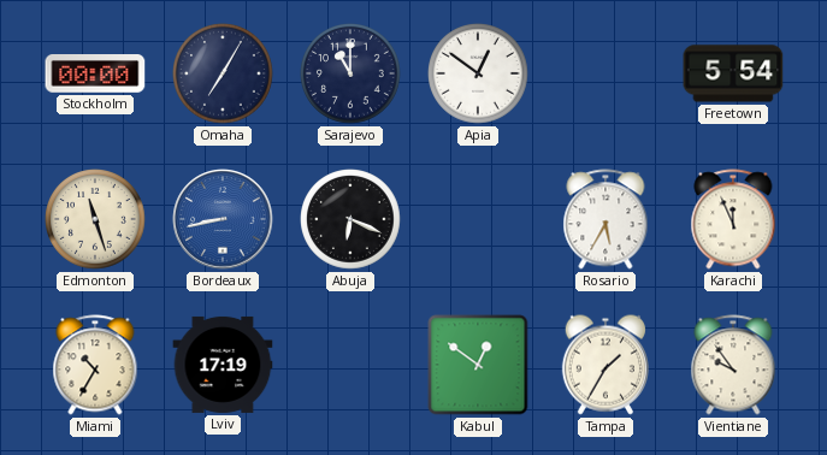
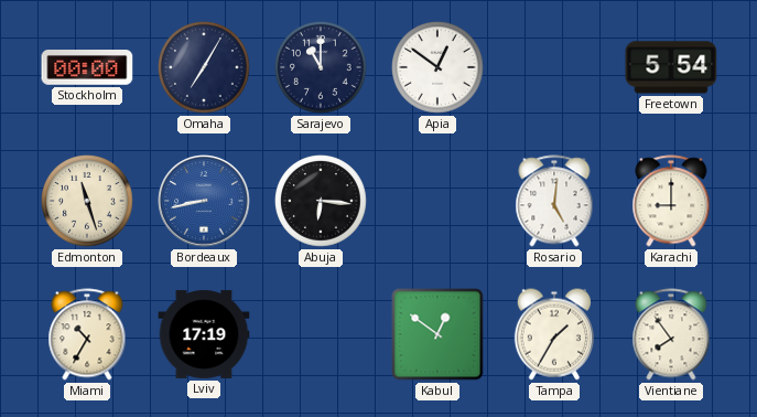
Abuja: 6:19 -> 6:16 (322, 202)
Rosario: 5:35 -> 5:01 (554, 201)
Karachi: 11:56 -> 9:00 (671, 201)
Vientiane: 9:54 -> 7:54 (671, 334)
